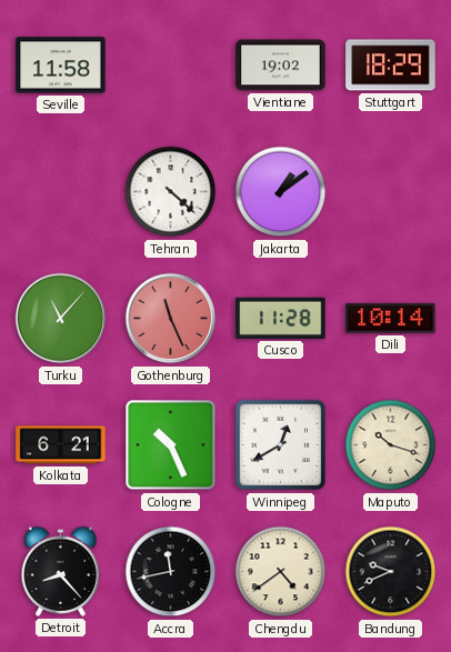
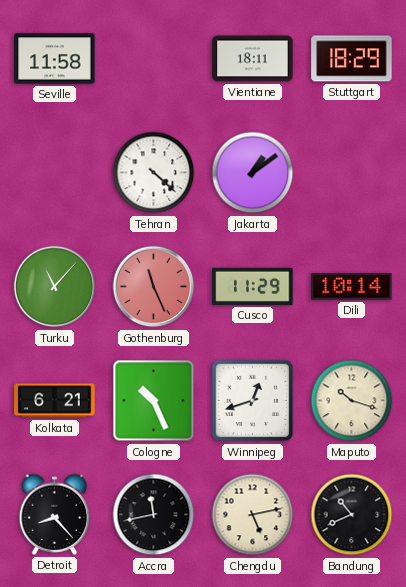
Vientiane: 19:02 -> 18:11 (253, 59)
Cusco: 11:28 -> 11:29 (253, 286)
Winnipeg: 12:40 -> 12:42 (253, 401)
Chengdu: 4:39 -> 5:13 (253, 515)
Bandung: 9:41 -> 10:41 (352, 515)
